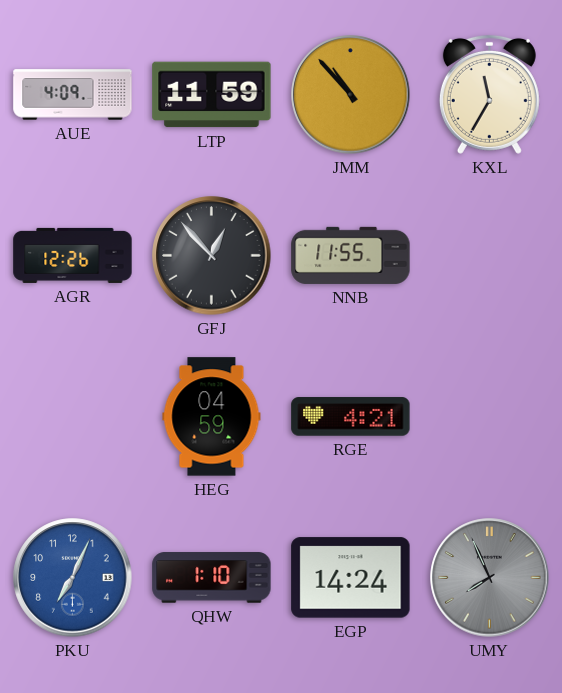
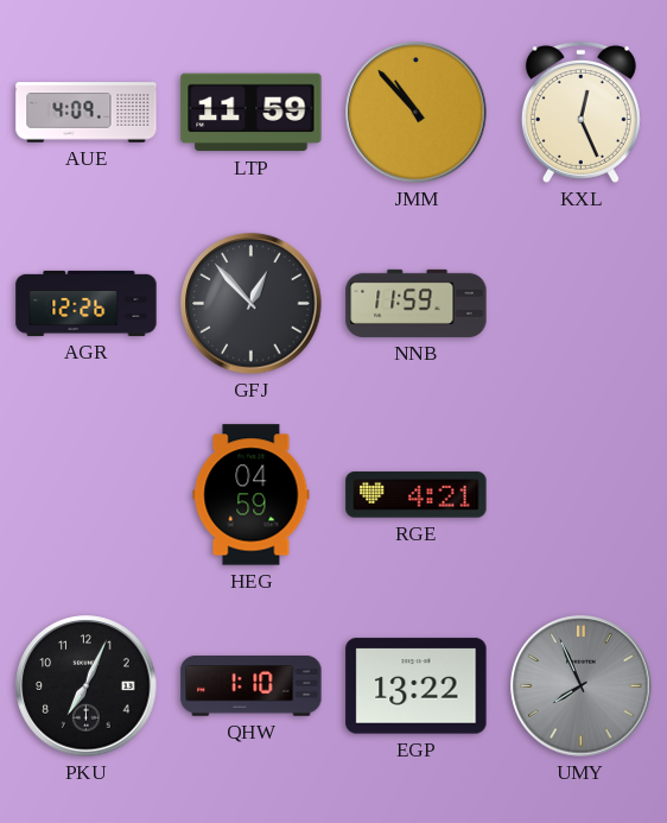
KXL: 11:35 -> 12:26 (580, 112)
NNB: 11:55 -> 11:59 (417, 303)
PKU dial: blue -> black (87, 686)
EGP: 14:24 -> 13:22 (417, 686)
